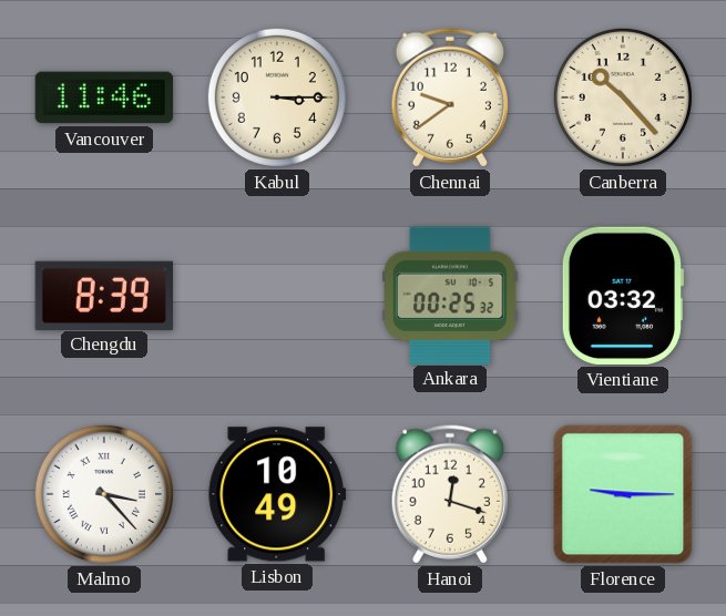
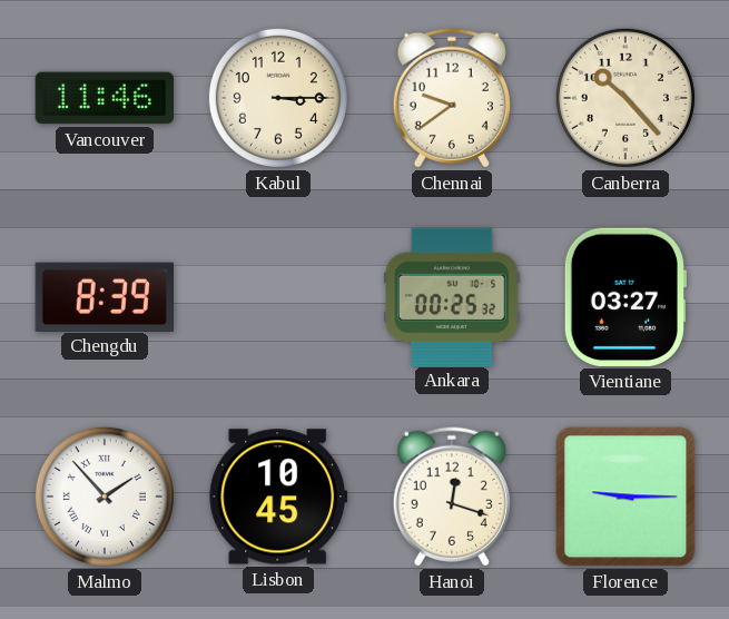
Vientiane: 03:32 -> 03:27 (624, 297)
Malmo: 3:23 -> 1:53 (105, 497)
Lisbon: 10:49 -> 10:45 (278, 497)
